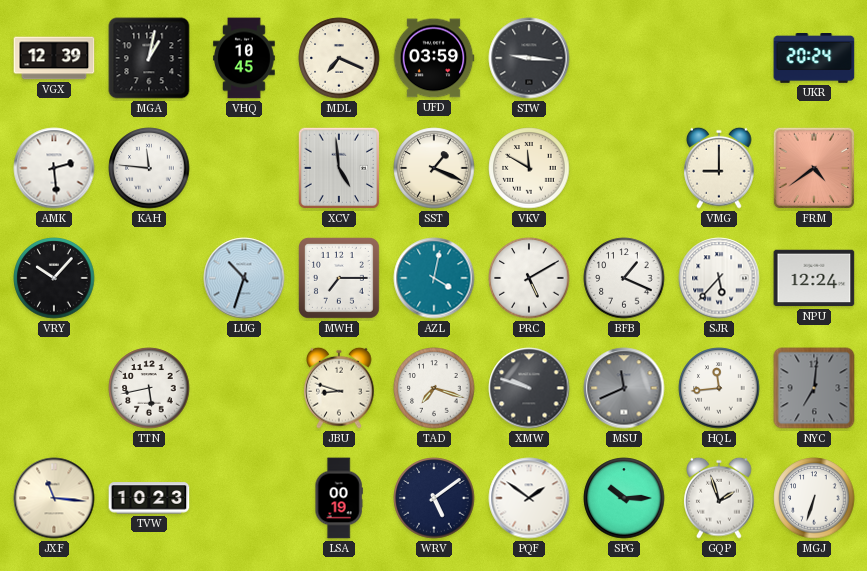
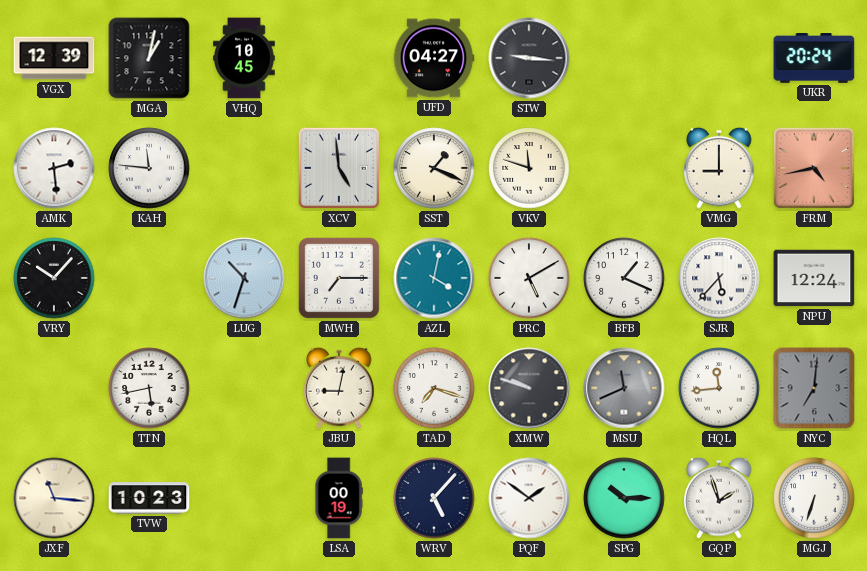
MDL: 7:19 -> none (339, 58)
UFD: 03:59 -> 04:27 (434, 58)
VKV: 11:50 -> 11:48 (529, 168)
FRM: 4:39 -> 4:43 (814, 168)
JBU: 8:48 -> 9:02 (339, 388)
WRV: 5:09 -> 5:07 (434, 498)
